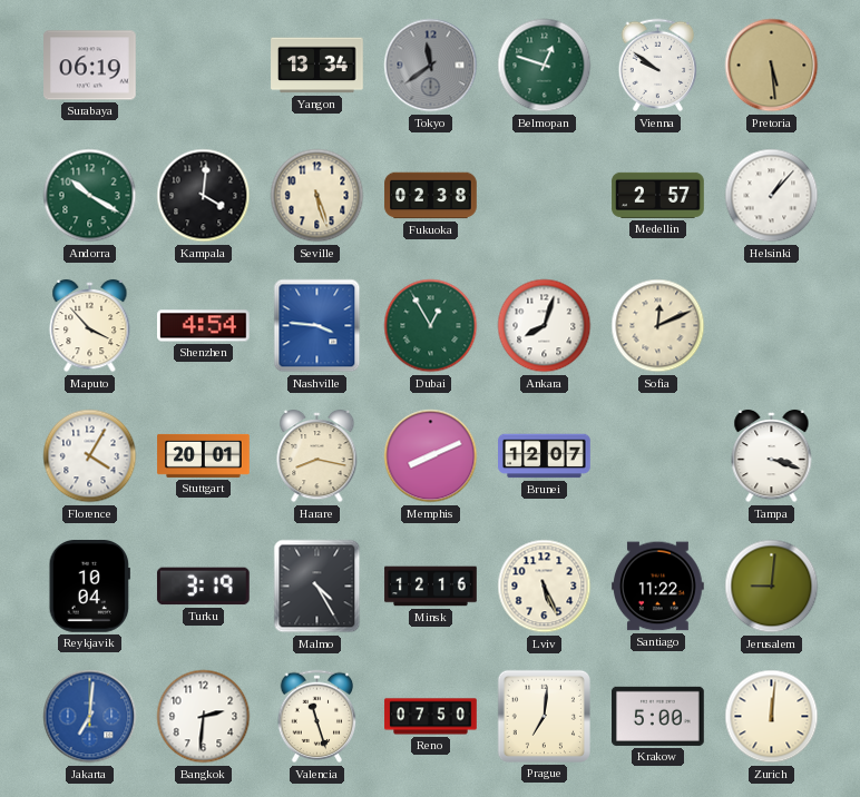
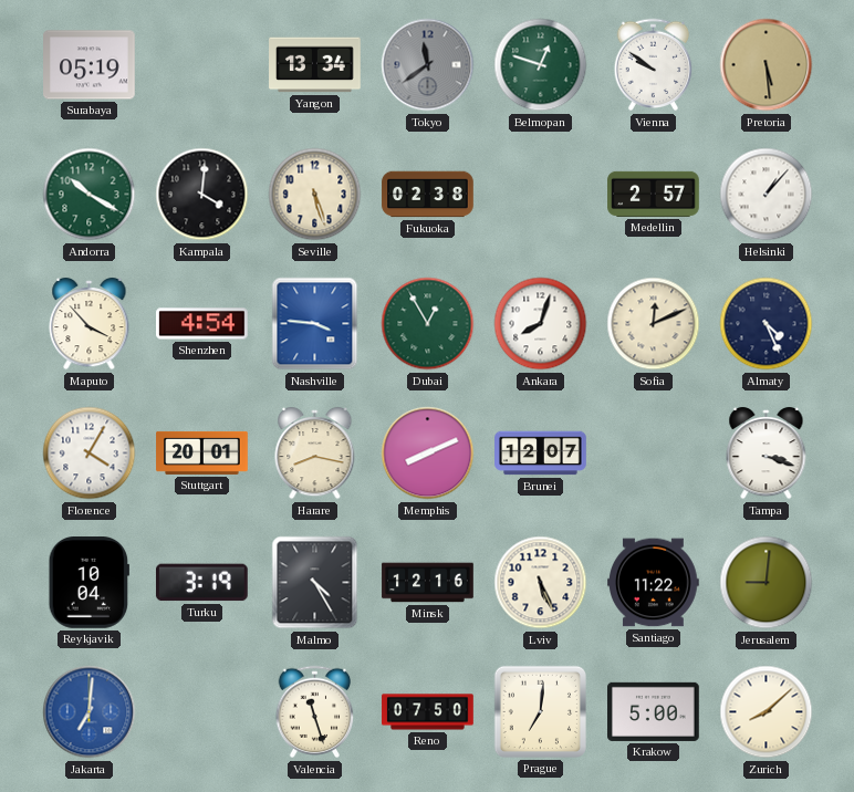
Surabaya: 06:19 -> 05:19 (90, 65)
Almaty: none -> 4:26 (767, 324)
Bangkok: 2:31 -> none (204, 717)
Zurich: 12:01 -> 8:08 (767, 712)
